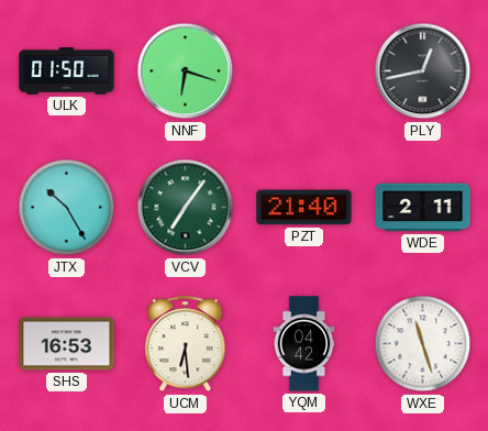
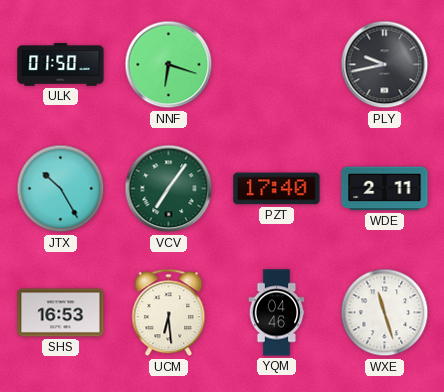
PLY: 12:43 -> 9:43 (385, 65)
PZT: 21:40 -> 17:40 (277, 189)
YQM: 04:42 -> 04:46 (277, 313)
